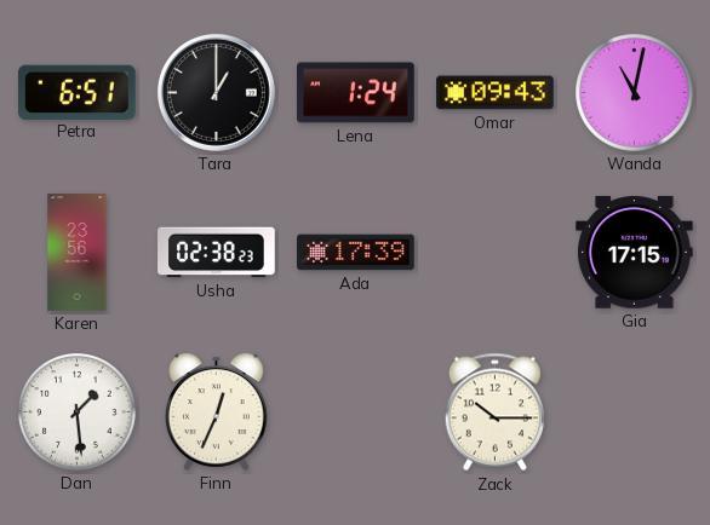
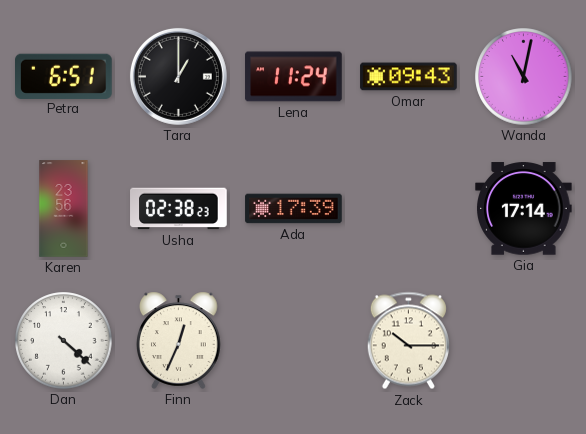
Lena: 1:24 -> 11:24 (294, 77)
Gia: 17:15 -> 17:14 (524, 209)
Dan: 1:29 -> 4:22 (64, 341)
